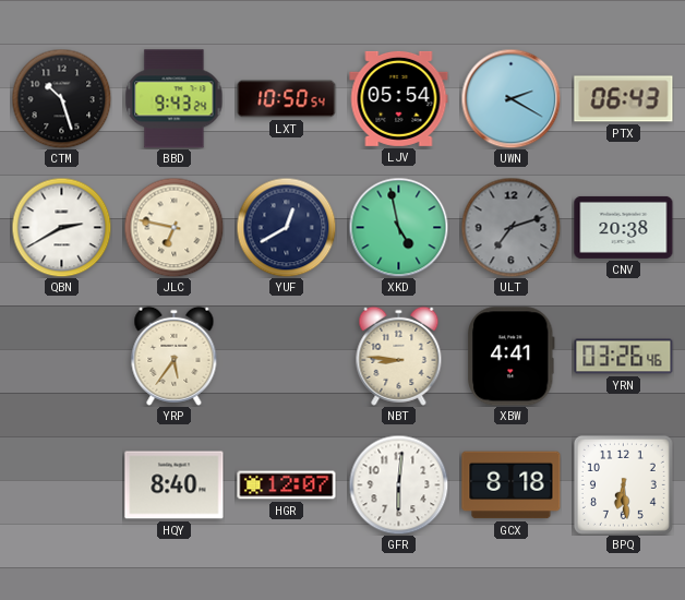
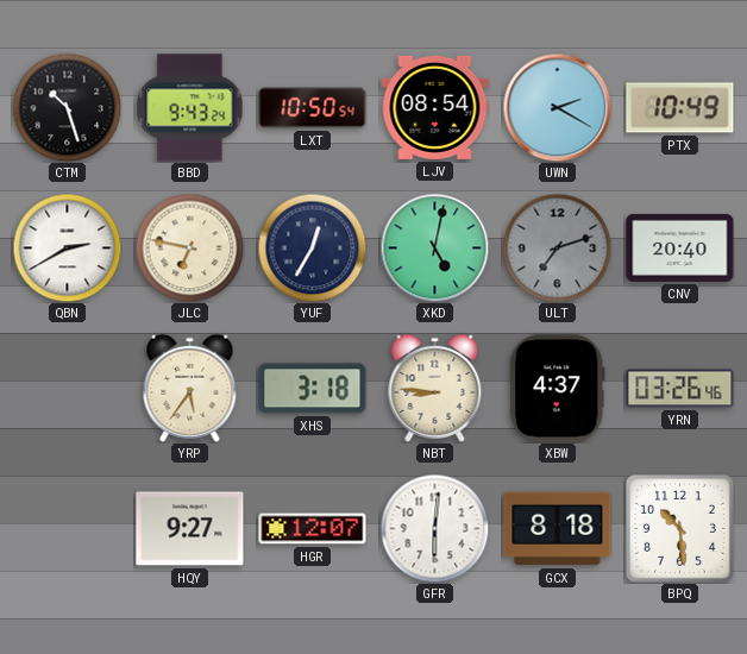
LJV: 05:54 -> 08:54 (435, 107)
PTX: 06:43 -> 10:49 (680, 108)
YUF: 12:40 -> 12:35 (312, 247)
XKD: 4:58 -> 5:02 (434, 247)
CNV: 20:38 -> 20:40 (680, 247)
XHS: none -> 3:18 (313, 389)
XBW: 4:41 -> 4:37 (557, 389)
HQY: 8:40 -> 9:27 (190, 529)
BPQ: 6:29 -> 10:29 (679, 528)
